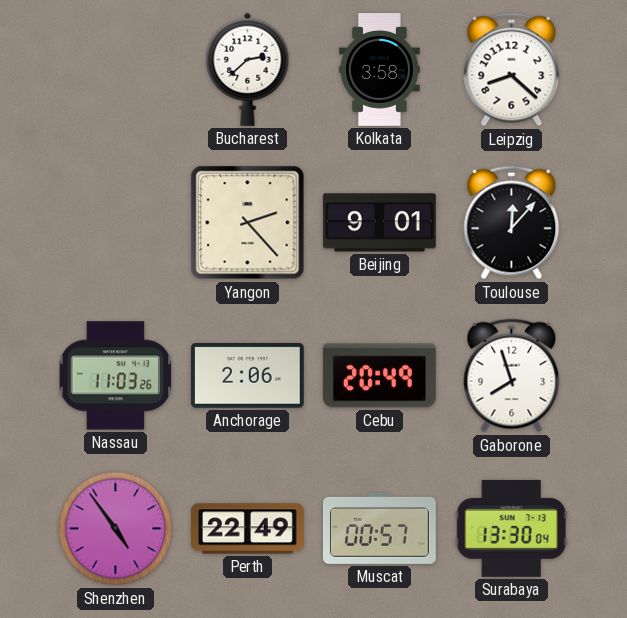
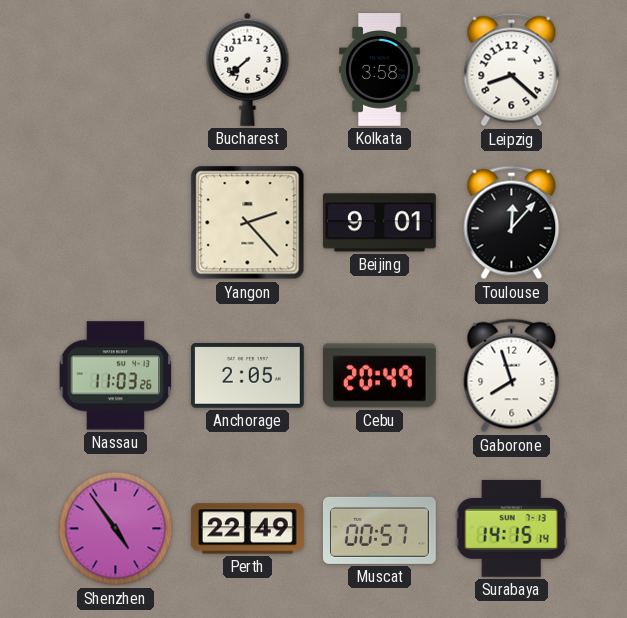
Bucharest: 2:38 -> 7:38 (248, 69)
Anchorage: 2:06 -> 2:05 (247, 375)
Surabaya: 13:30 -> 14:15 (511, 528)
